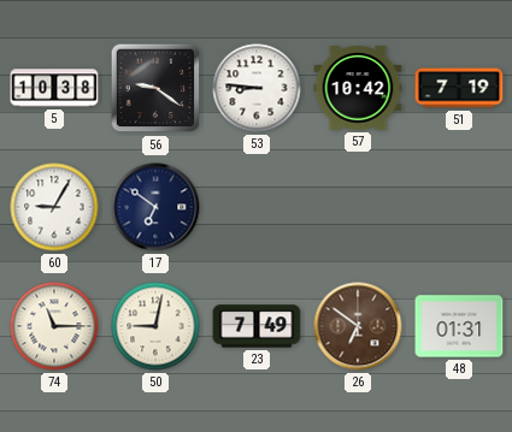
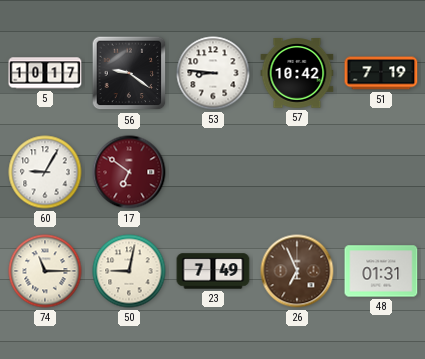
5: 10:38 -> 10:17 (45, 73)
17 dial: navy -> burgundy (129, 172)
26: 6:51 -> 6:56 (297, 271)
